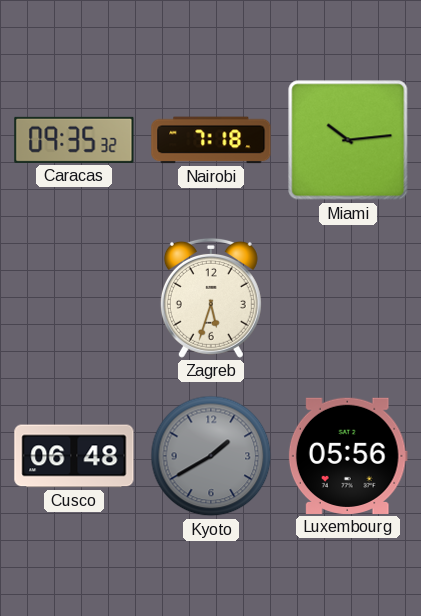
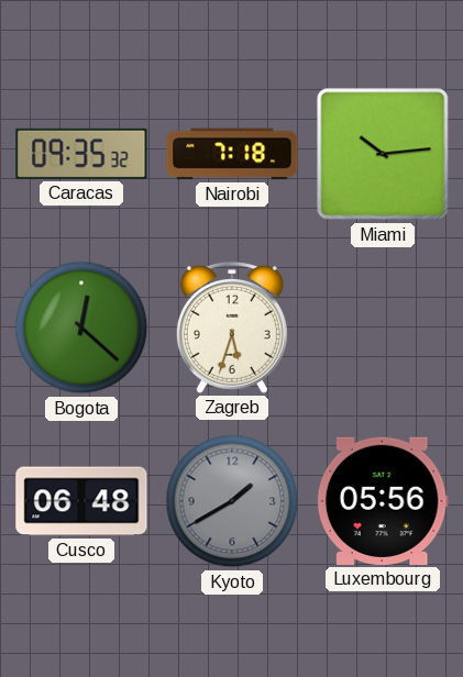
Bogota: none -> 12:22 (81, 328)
